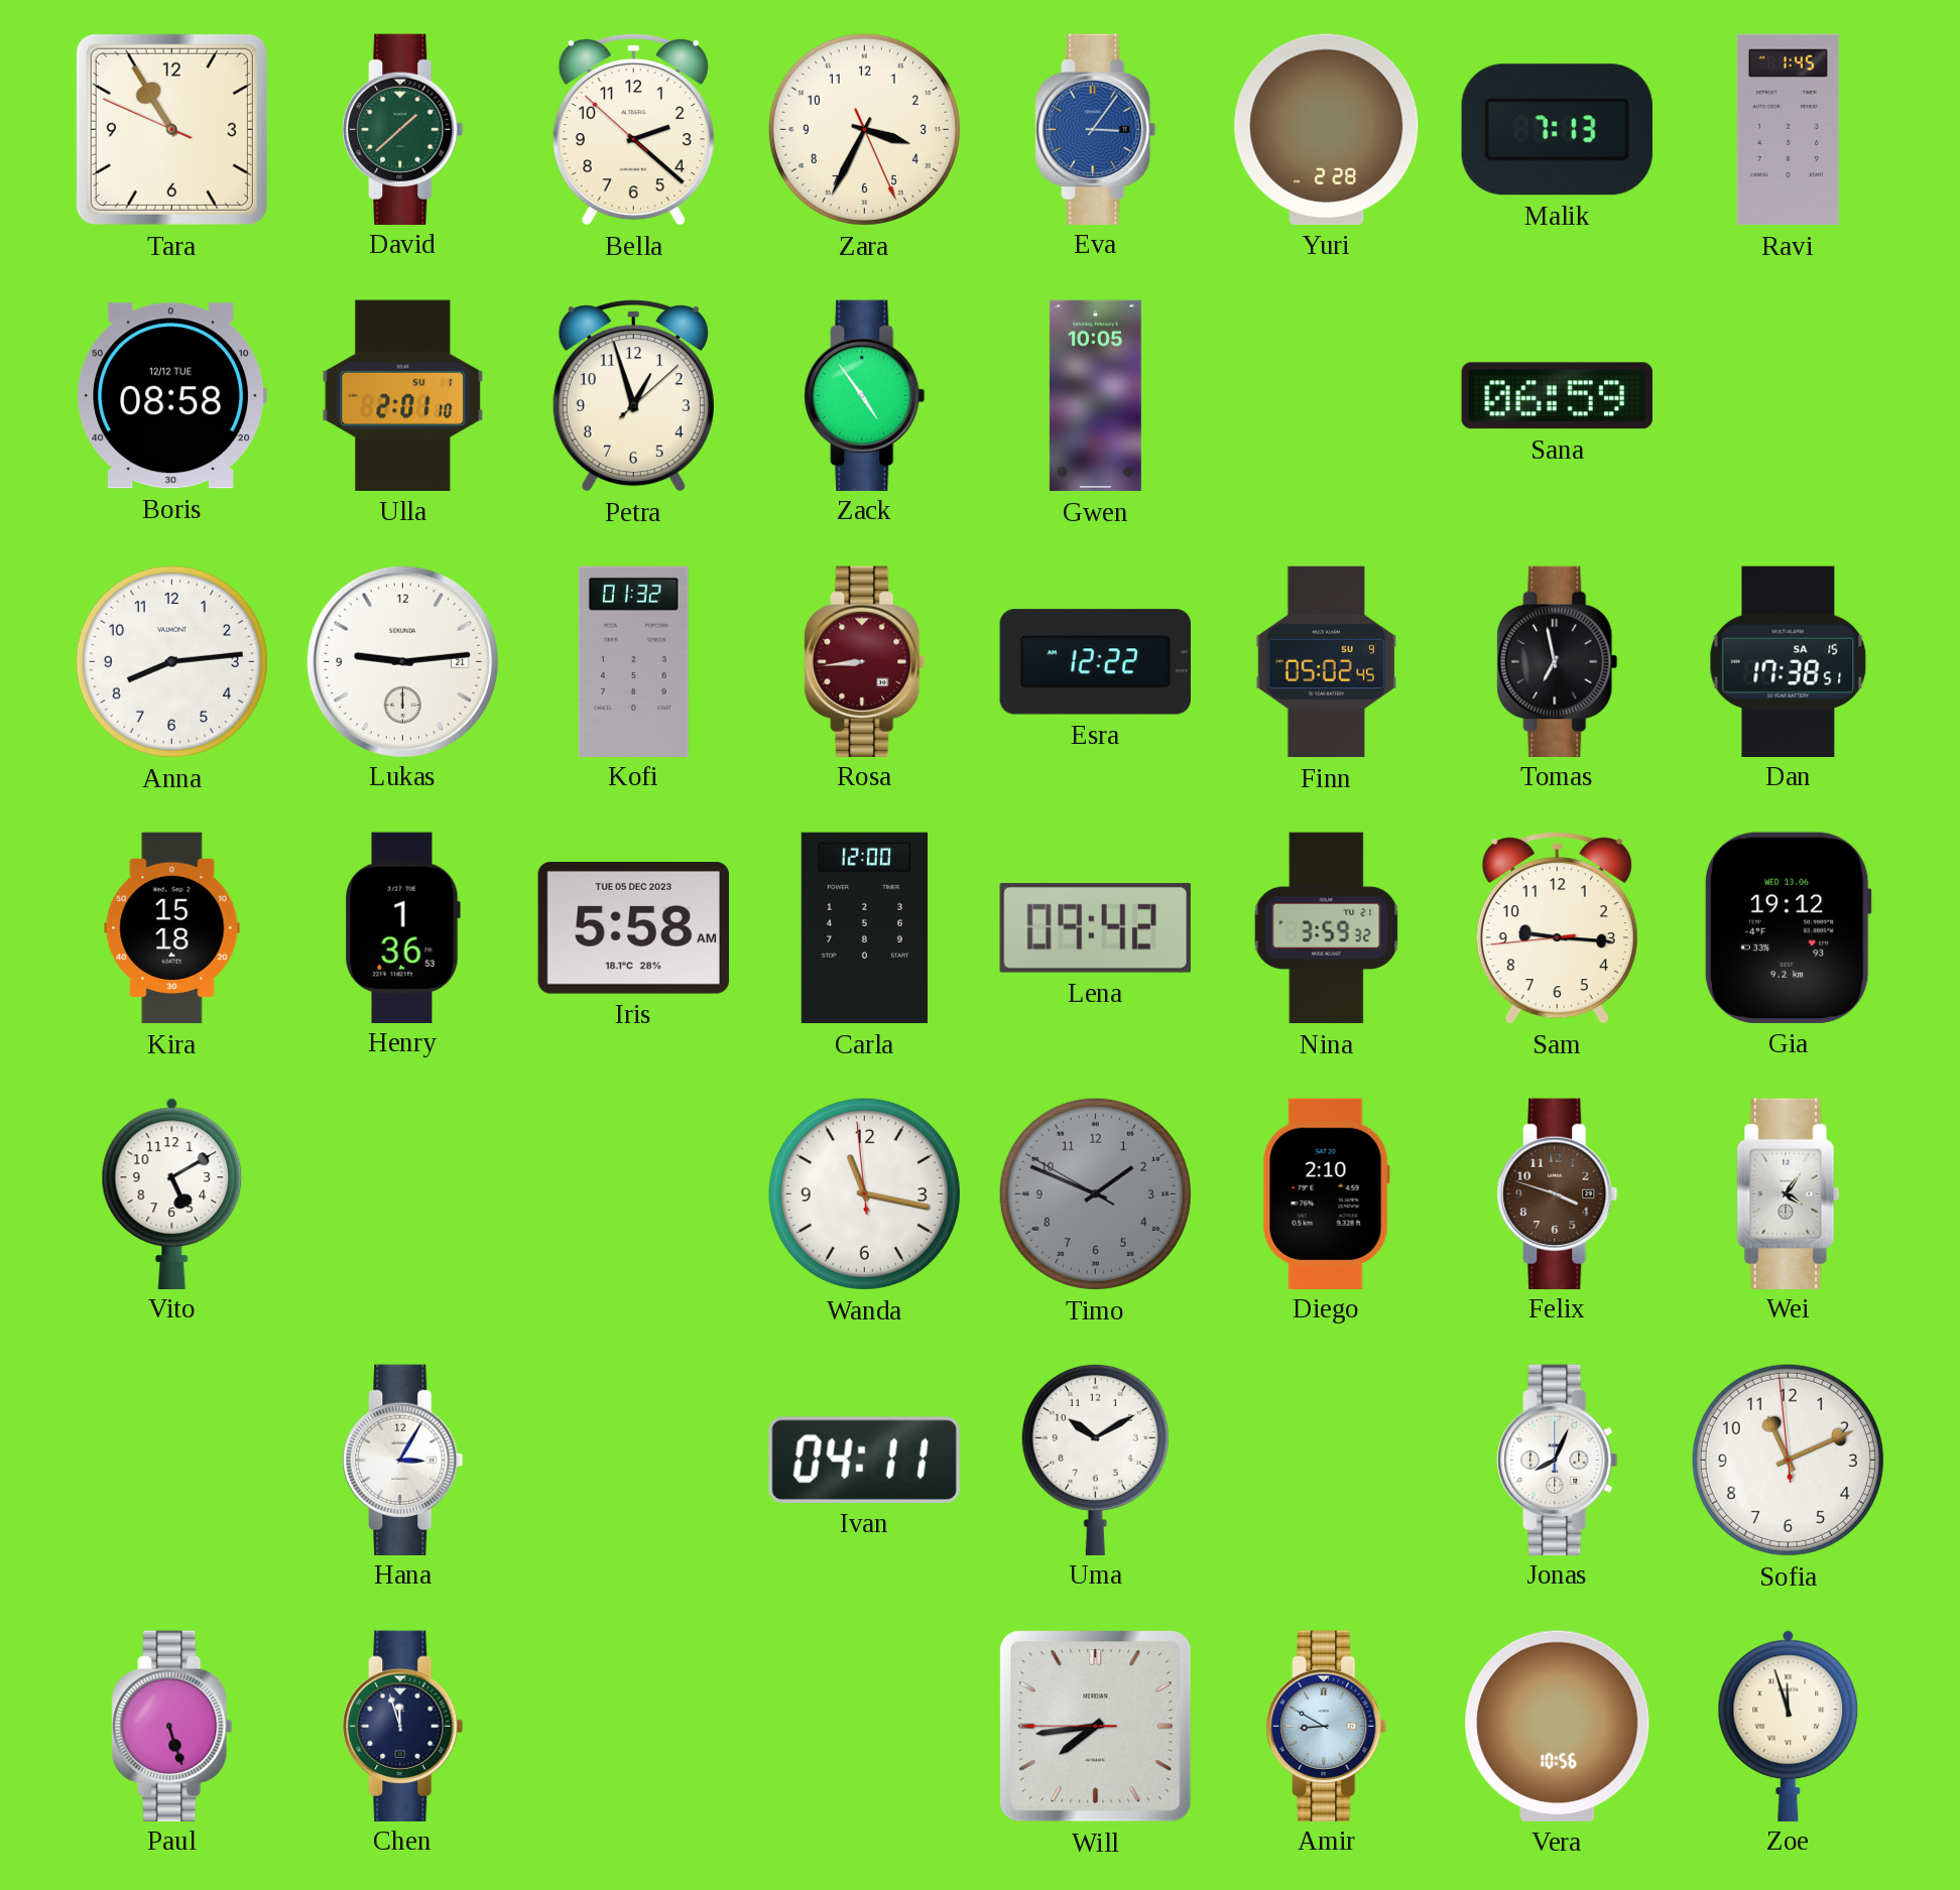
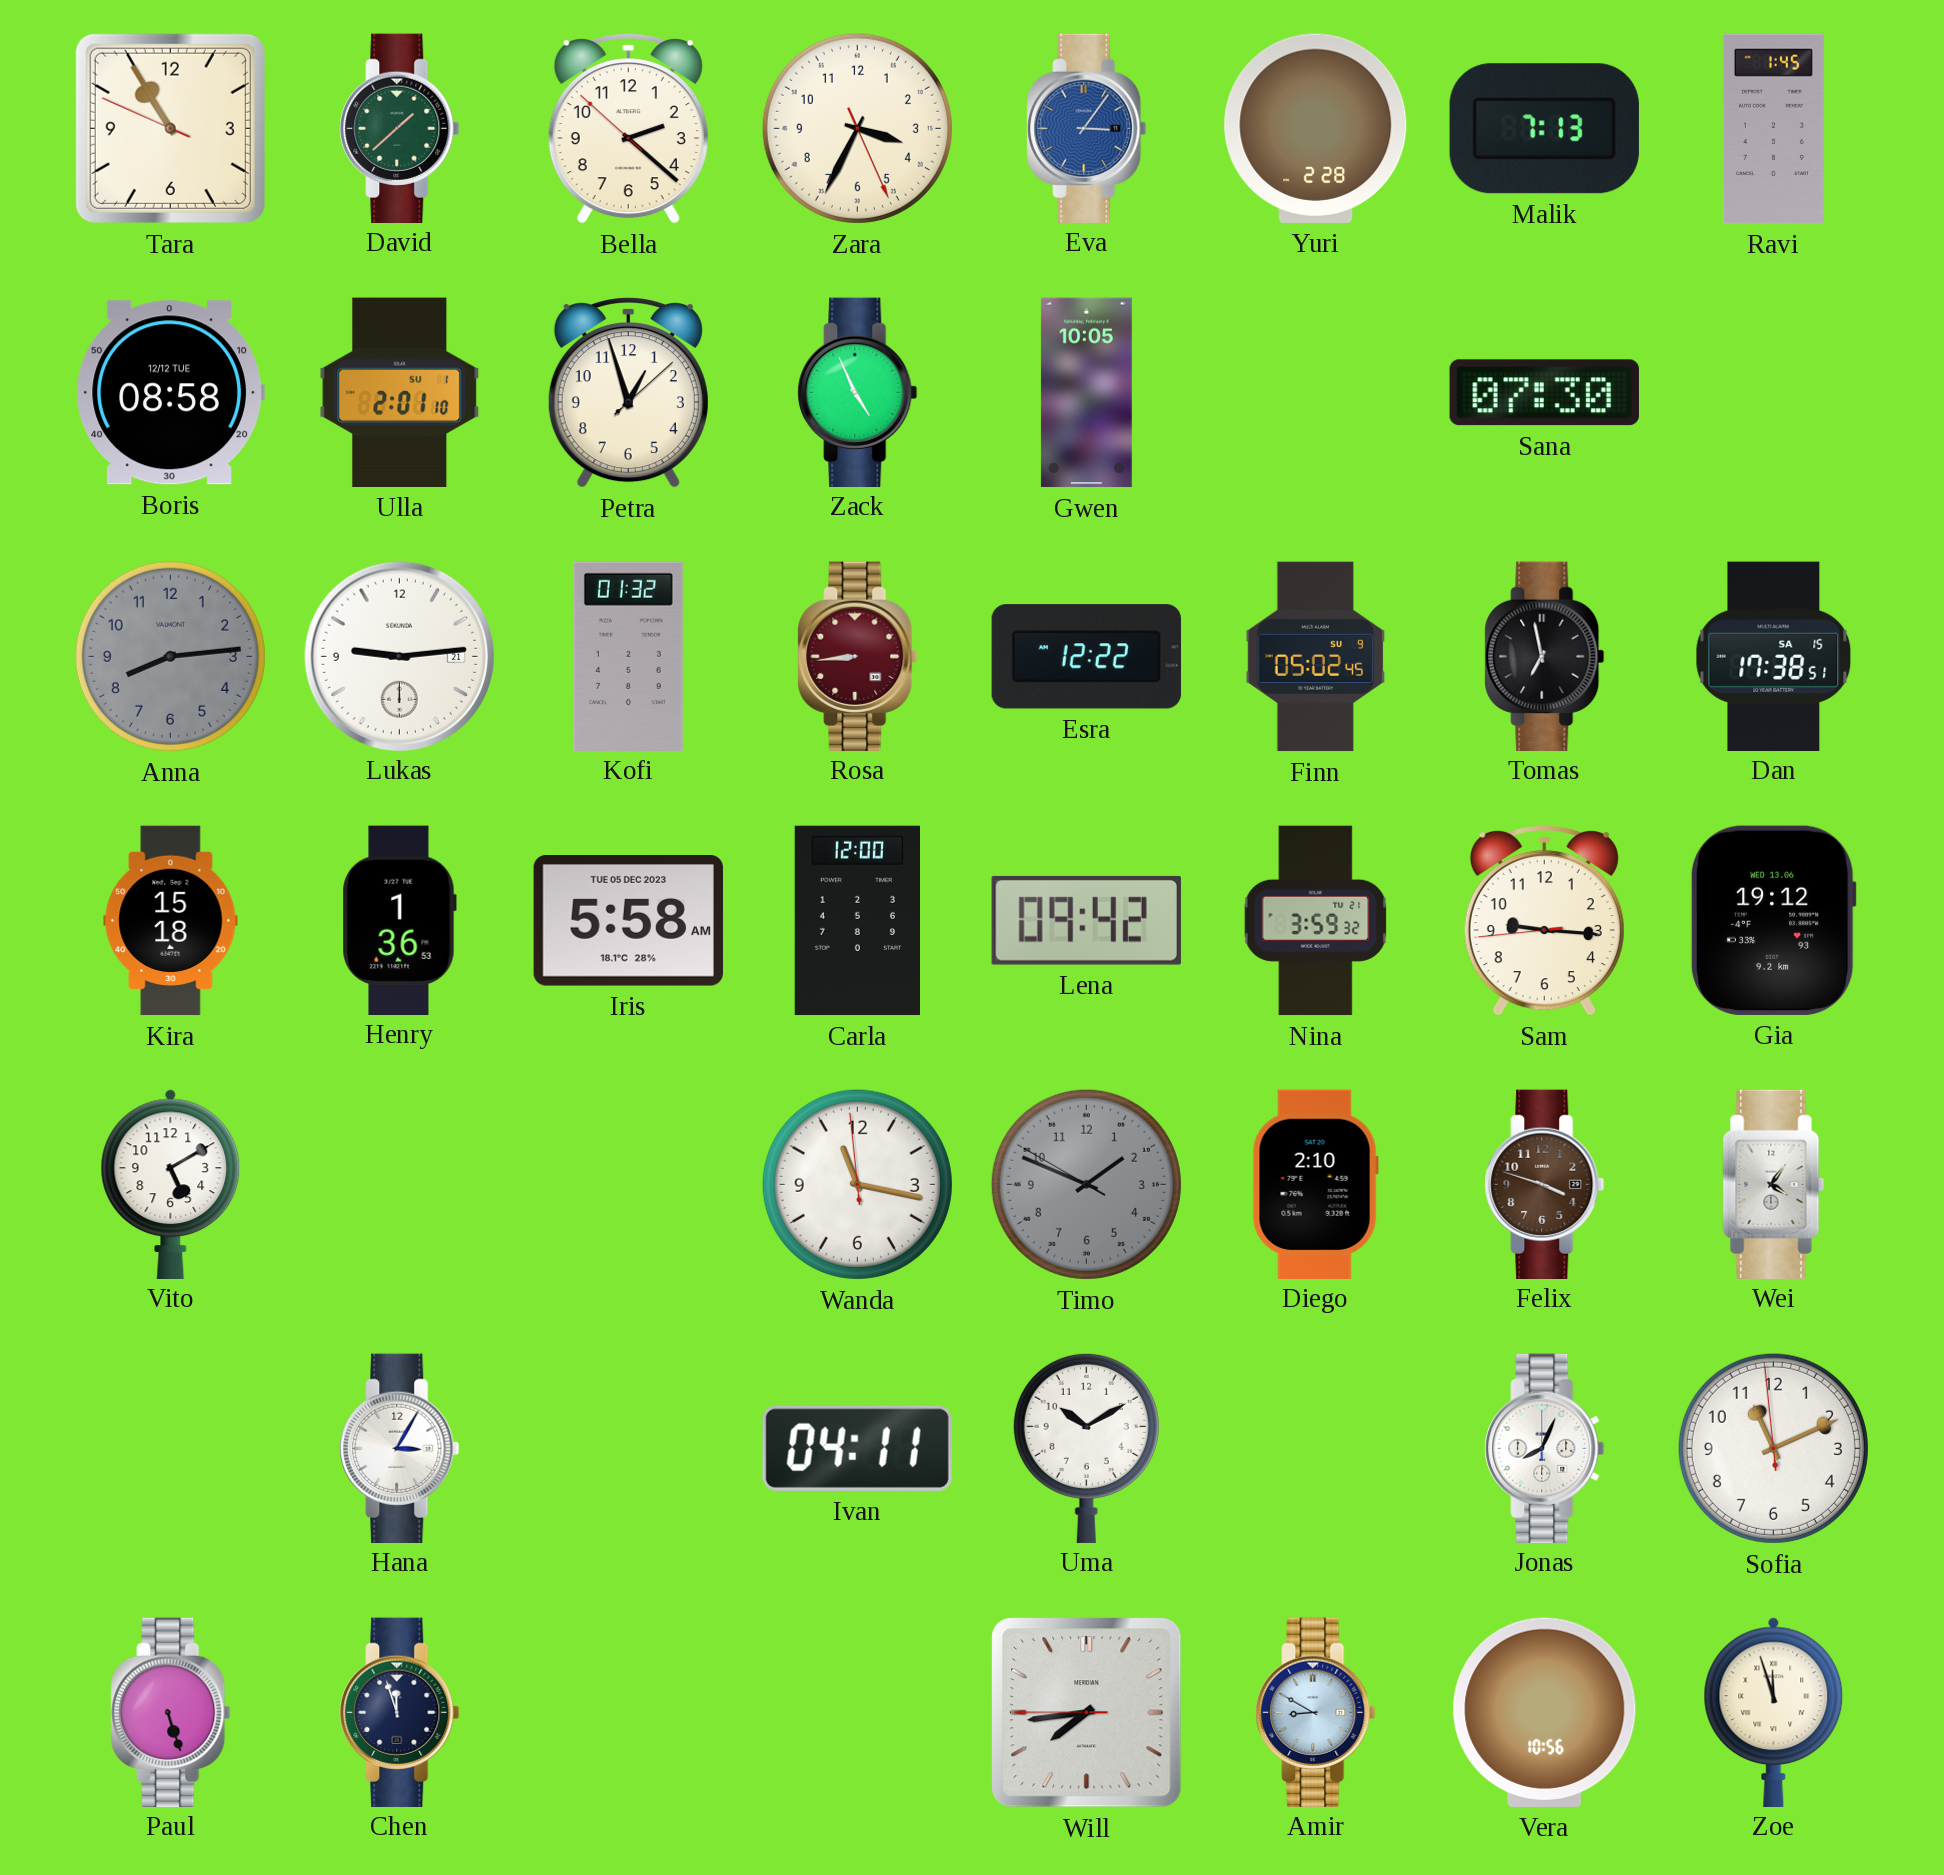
Zack: 4:54 -> 4:56 (858, 392)
Sana: 06:59 -> 07:30 (1544, 393)
Anna dial: white -> grey (170, 656)
